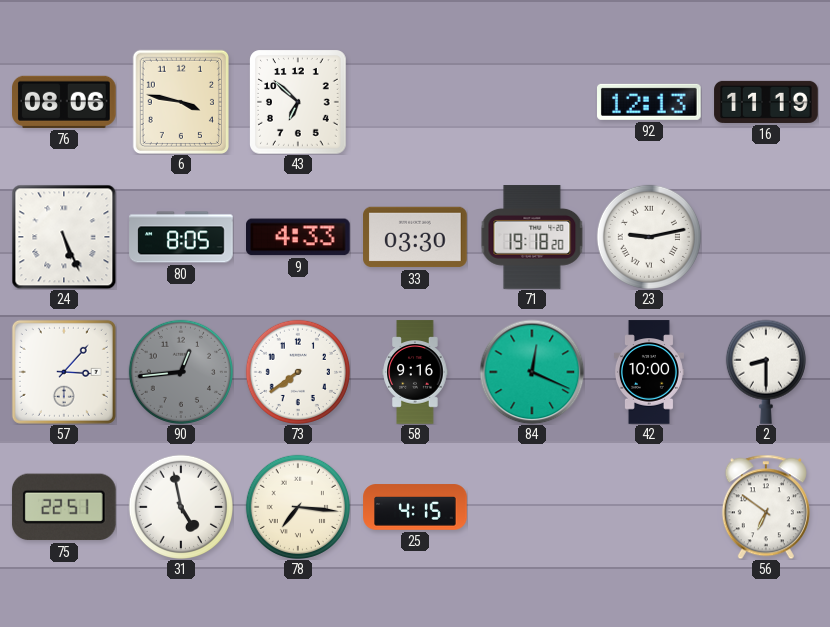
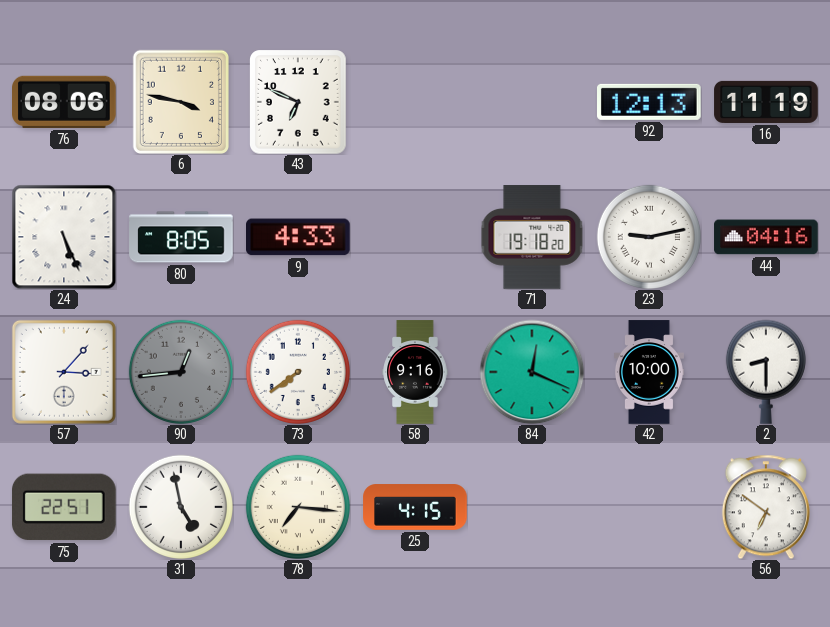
43: 6:52 -> 6:49 (299, 102)
33: 03:30 -> none (415, 237)
44: none -> 04:16 (766, 237)
